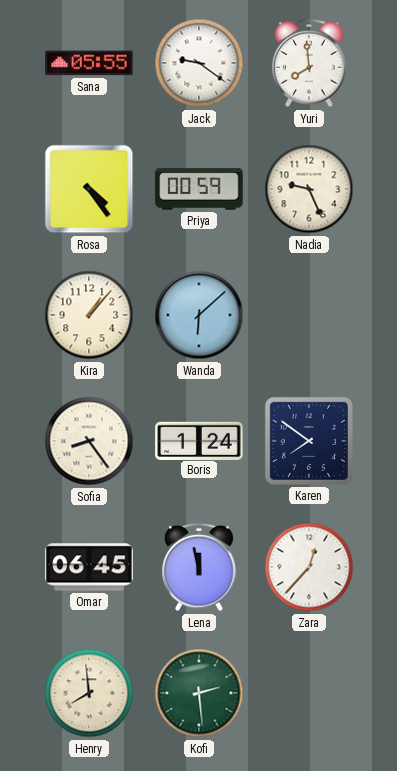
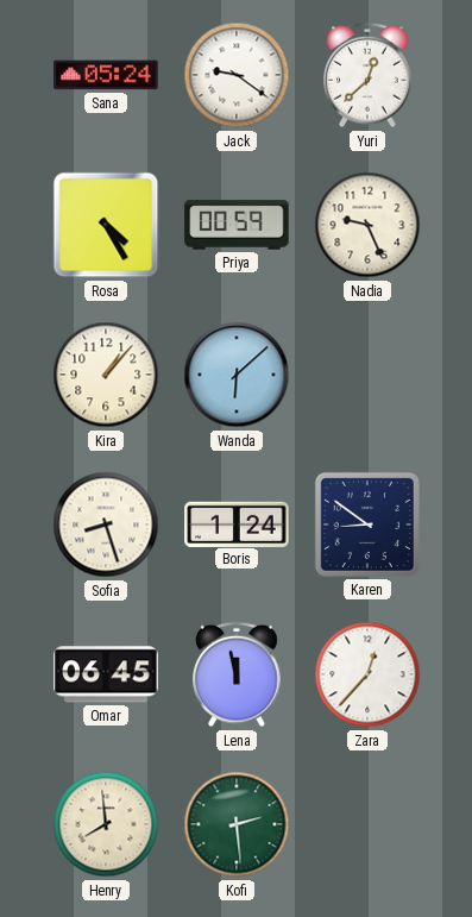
Sana: 05:55 -> 05:24 (106, 75)
Yuri: 7:59 -> 12:38 (367, 75)
Rosa: 4:24 -> 4:25 (106, 225)
Sofia: 8:24 -> 8:27 (106, 525)
Karen: 7:51 -> 8:51 (367, 525)
